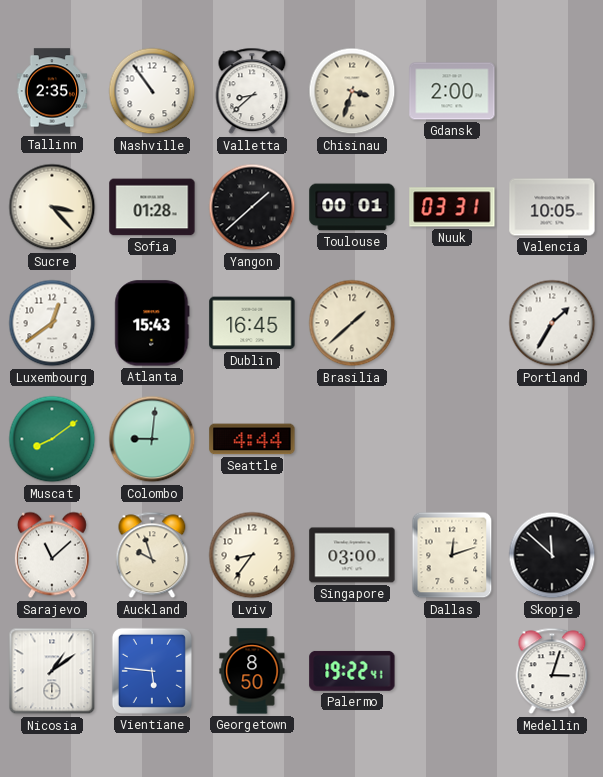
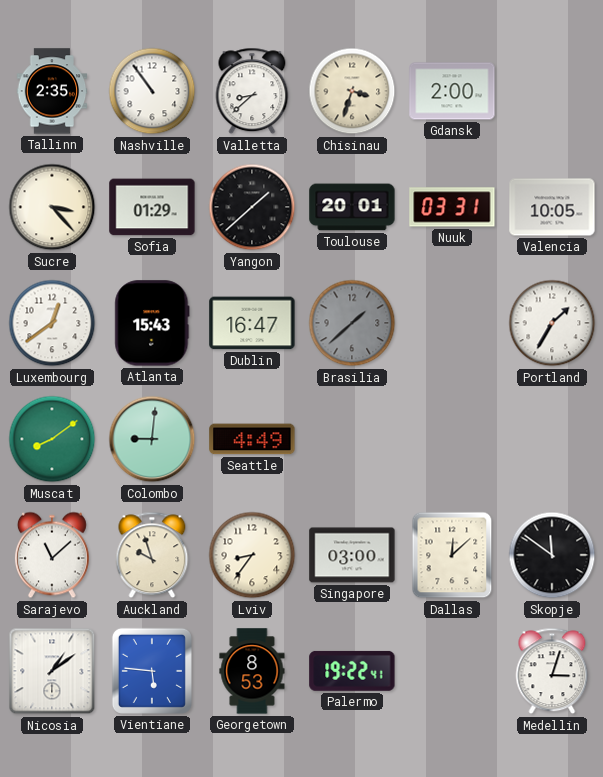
Sofia: 01:28 -> 01:29 (152, 207)
Toulouse: 00:01 -> 20:01 (352, 207)
Dublin: 16:45 -> 16:47 (252, 323)
Brasilia dial: cream -> grey (352, 323)
Seattle: 4:44 -> 4:49 (252, 439)
Dallas: 12:12 -> 12:08 (452, 555)
Skopje: 11:52 -> 11:51 (552, 555)
Georgetown: 8:50 -> 8:53 (252, 671)
